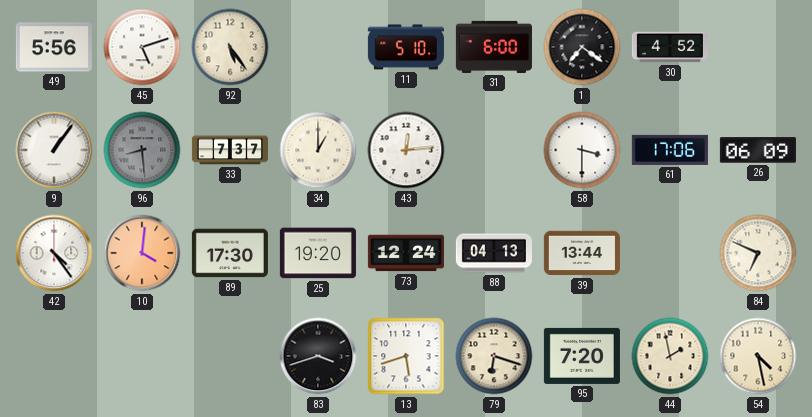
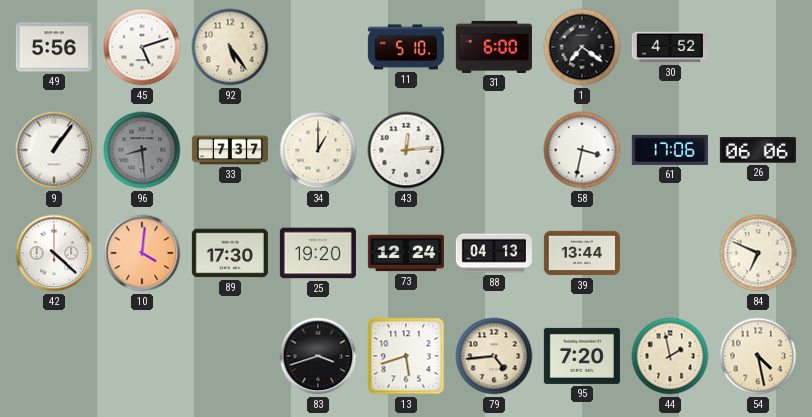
58: 3:30 -> 3:32 (582, 150)
26: 06:09 -> 06:06 (758, 150)
42: 4:24 -> 4:22 (54, 253)
79: 6:18 -> 4:44 (494, 356)
